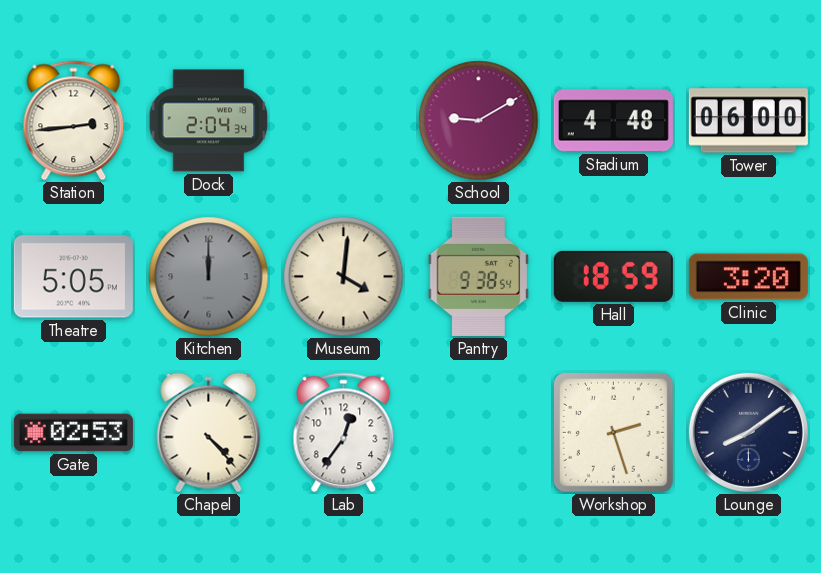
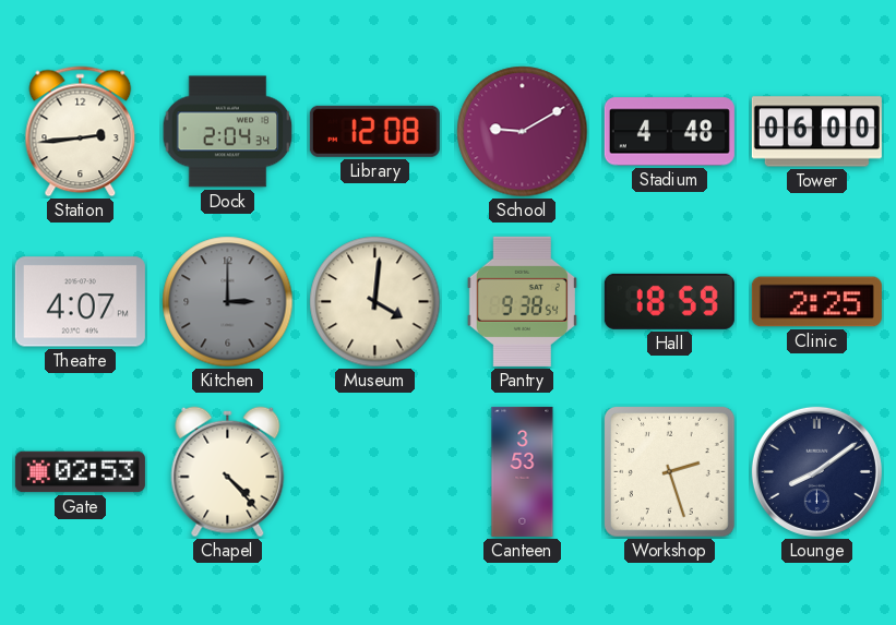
Library: none -> 12:08 (374, 131)
Theatre: 5:05 -> 4:07 (80, 302)
Kitchen: 12:00 -> 3:00 (228, 302)
Clinic: 3:20 -> 2:25 (816, 302)
Lab: 12:36 -> none (344, 433)
Canteen: none -> 3:53 (523, 471)
